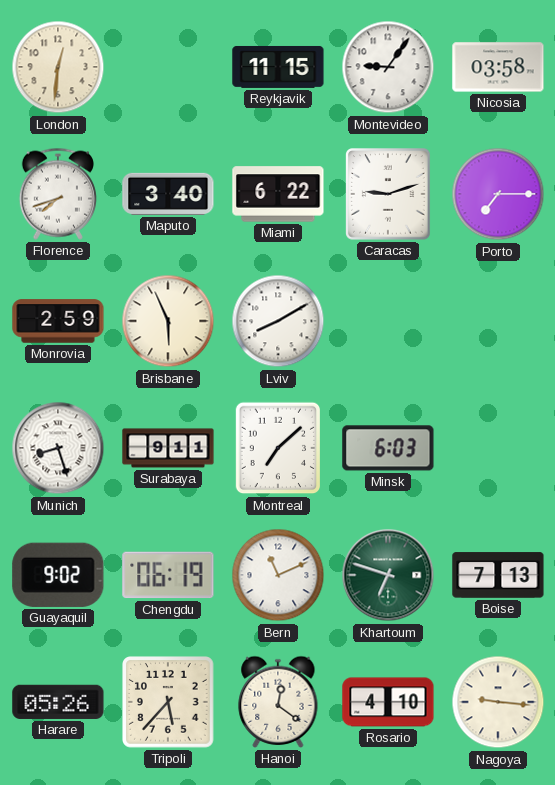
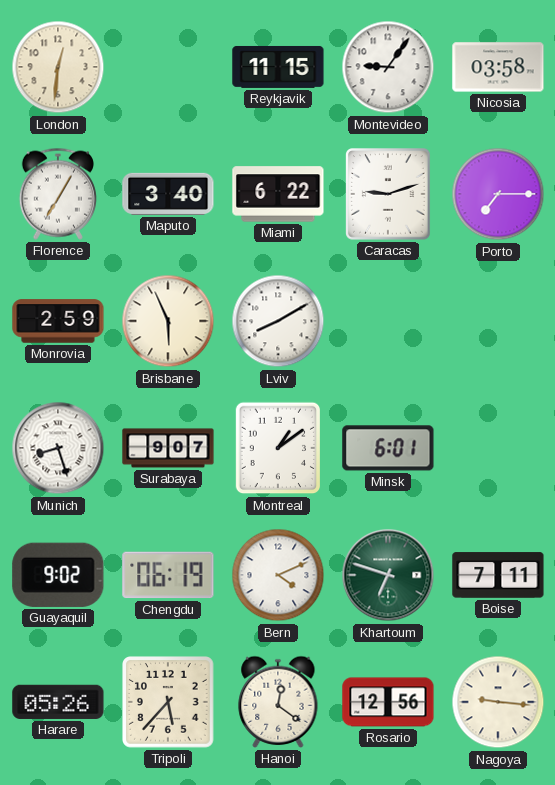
Florence: 7:42 -> 7:05 (58, 194)
Surabaya: 9:11 -> 9:07 (168, 448)
Montreal: 7:08 -> 1:09 (277, 448)
Minsk: 6:03 -> 6:01 (388, 448)
Bern: 11:11 -> 4:11 (278, 575)
Boise: 7:13 -> 7:11 (498, 575)
Rosario: 4:10 -> 12:56 (388, 702)
